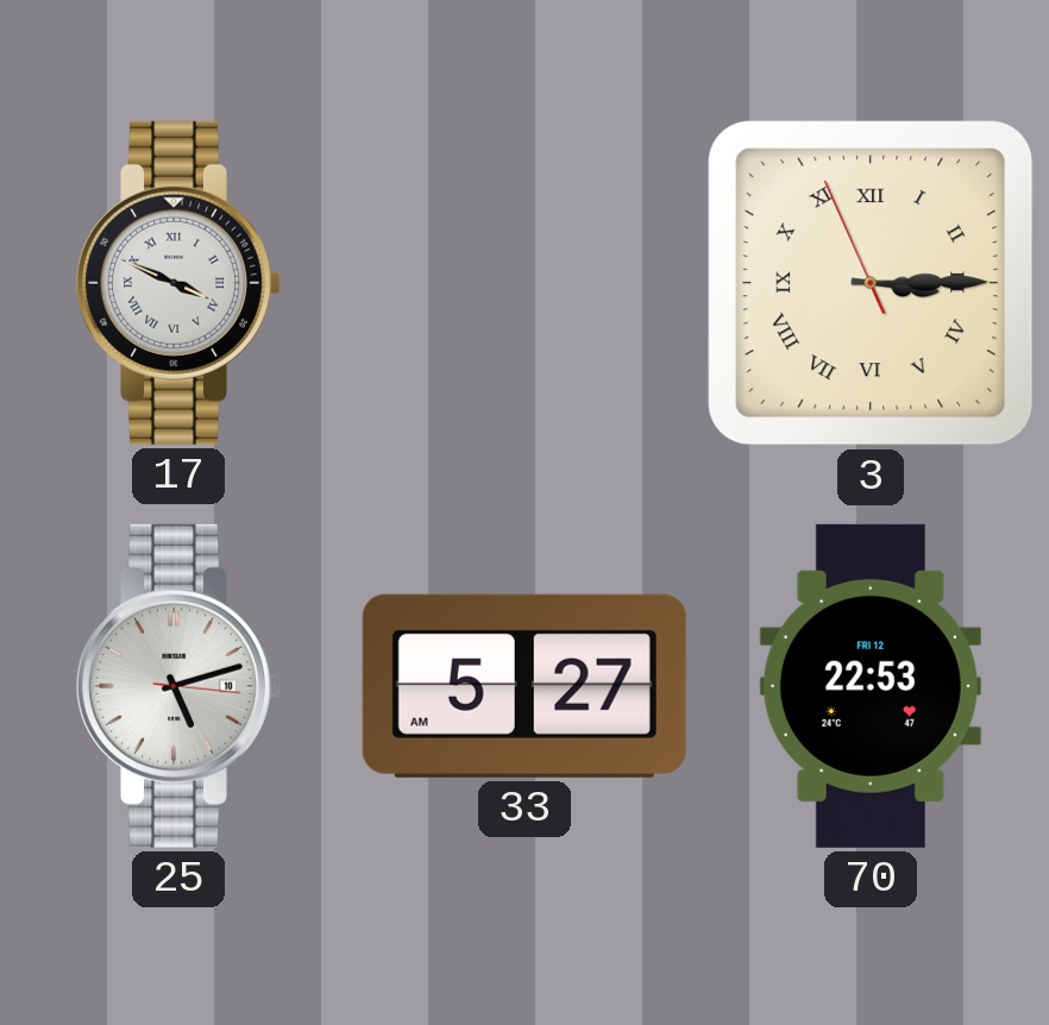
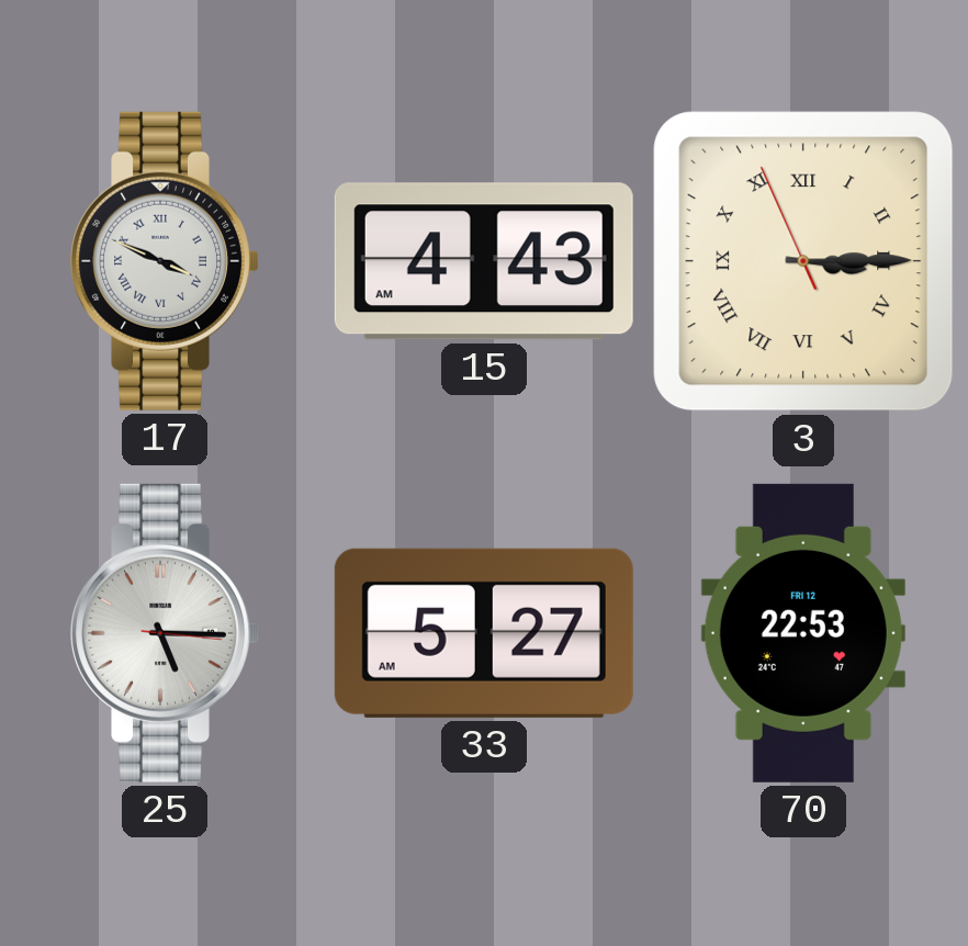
15: none -> 4:43 (484, 261)
25: 5:12 -> 5:15 (165, 633)
